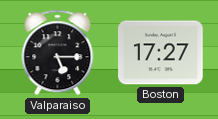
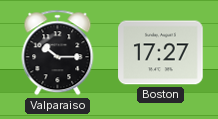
Valparaiso: 5:15 -> 10:15 (58, 53)
